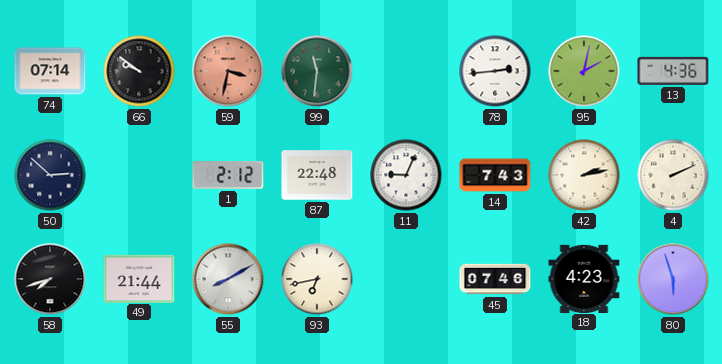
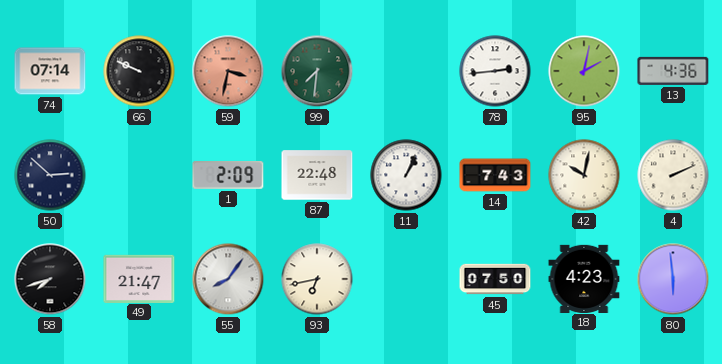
66: 9:51 -> 9:49 (139, 71)
99: 11:31 -> 7:31 (317, 71)
1: 2:12 -> 2:09 (228, 175)
11: 9:04 -> 1:04 (406, 175)
42: 2:13 -> 10:02 (584, 175)
49: 21:44 -> 21:47 (139, 278)
55: 8:10 -> 8:06 (228, 279)
45: 07:46 -> 07:50 (495, 279)
80: 5:57 -> 5:59 (673, 279)
